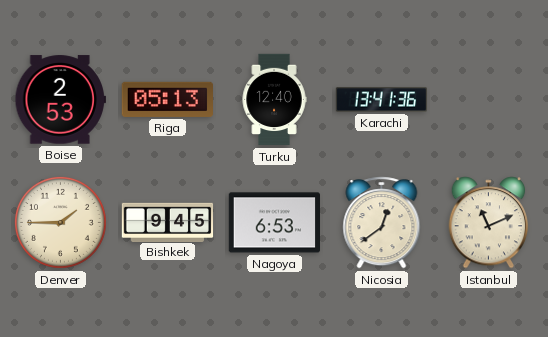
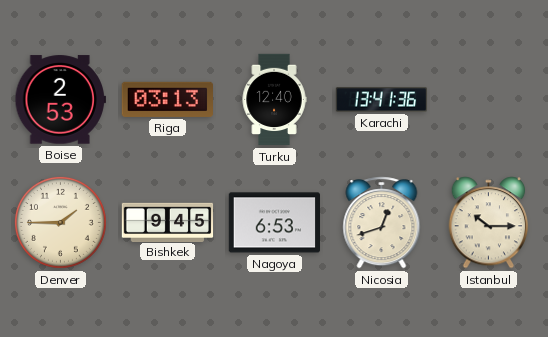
Riga: 05:13 -> 03:13 (167, 99)
Nicosia: 12:39 -> 12:42 (382, 223)
Istanbul: 11:11 -> 10:15 (489, 223)
